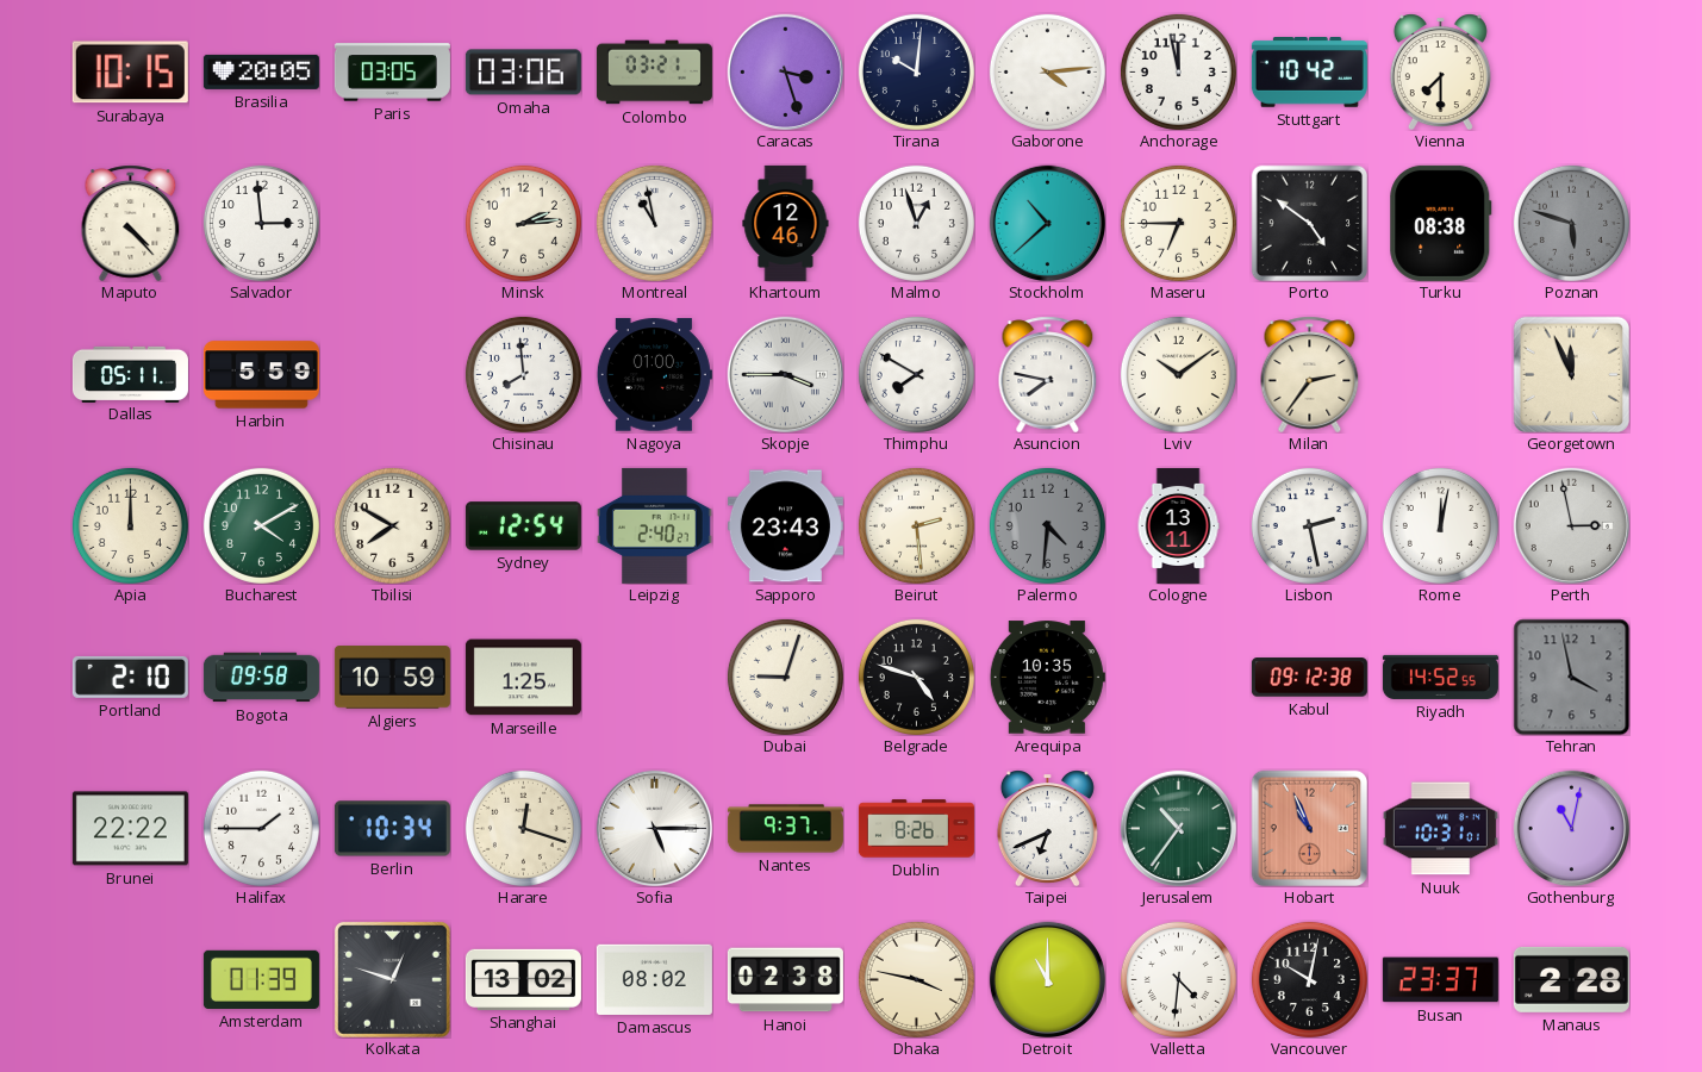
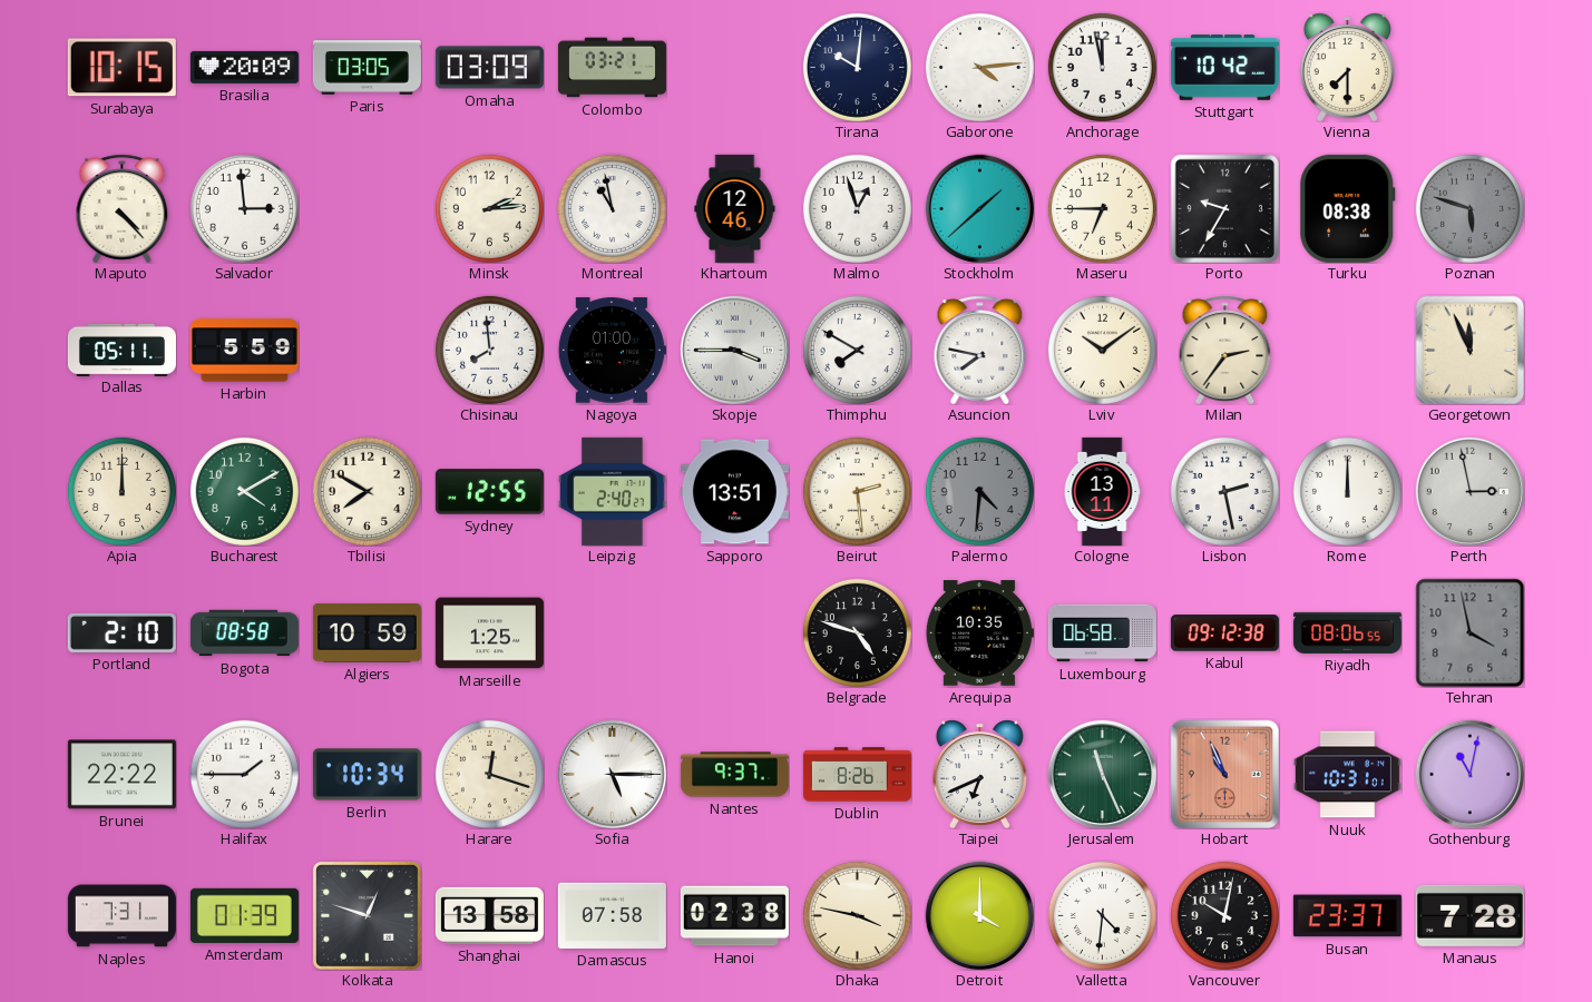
Brasilia: 20:05 -> 20:09 (244, 67)
Omaha: 03:06 -> 03:09 (489, 68)
Caracas: 3:27 -> none (785, 71)
Stockholm: 10:38 -> 1:38 (979, 208)
Porto: 4:51 -> 9:35 (1224, 208)
Sydney: 12:54 -> 12:55 (489, 492)
Sapporo: 23:43 -> 13:51 (734, 492)
Rome: 12:02 -> 12:00 (1347, 491)
Bogota: 09:58 -> 08:58 (244, 633)
Dubai: 9:03 -> none (785, 677)
Luxembourg: none -> 06:58 (1102, 633)
Riyadh: 14:52 -> 08:06 (1347, 632)
Jerusalem: 10:36 -> 11:26 (1102, 774)
Naples: none -> 7:31 (121, 916)
Shanghai: 13:02 -> 13:58 (489, 915)
Damascus: 08:02 -> 07:58 (612, 915)
Detroit: 11:00 -> 4:00 (979, 915)
Manaus: 2:28 -> 7:28 (1469, 915)
